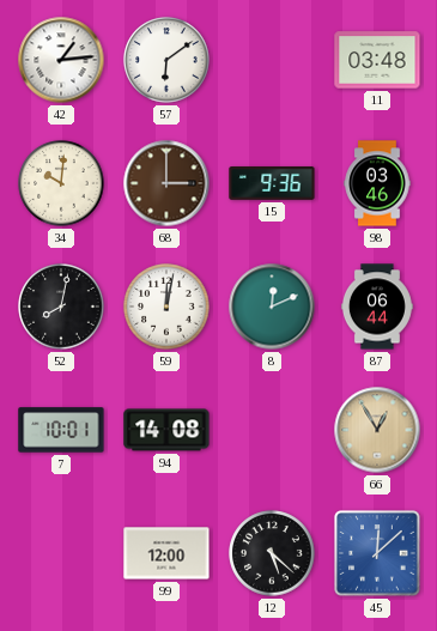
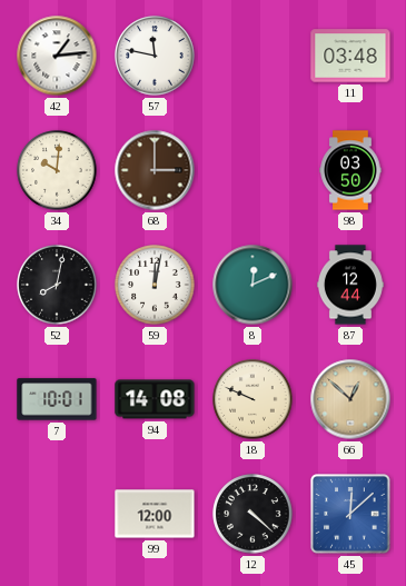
57: 6:09 -> 11:47 (155, 56)
15: 9:36 -> none (272, 183)
98: 03:46 -> 03:50 (350, 170)
87: 06:44 -> 12:44 (350, 285)
18: none -> 9:49 (252, 399)
66: 12:55 -> 12:52 (350, 399)
12: 5:22 -> 4:22 (252, 514)
